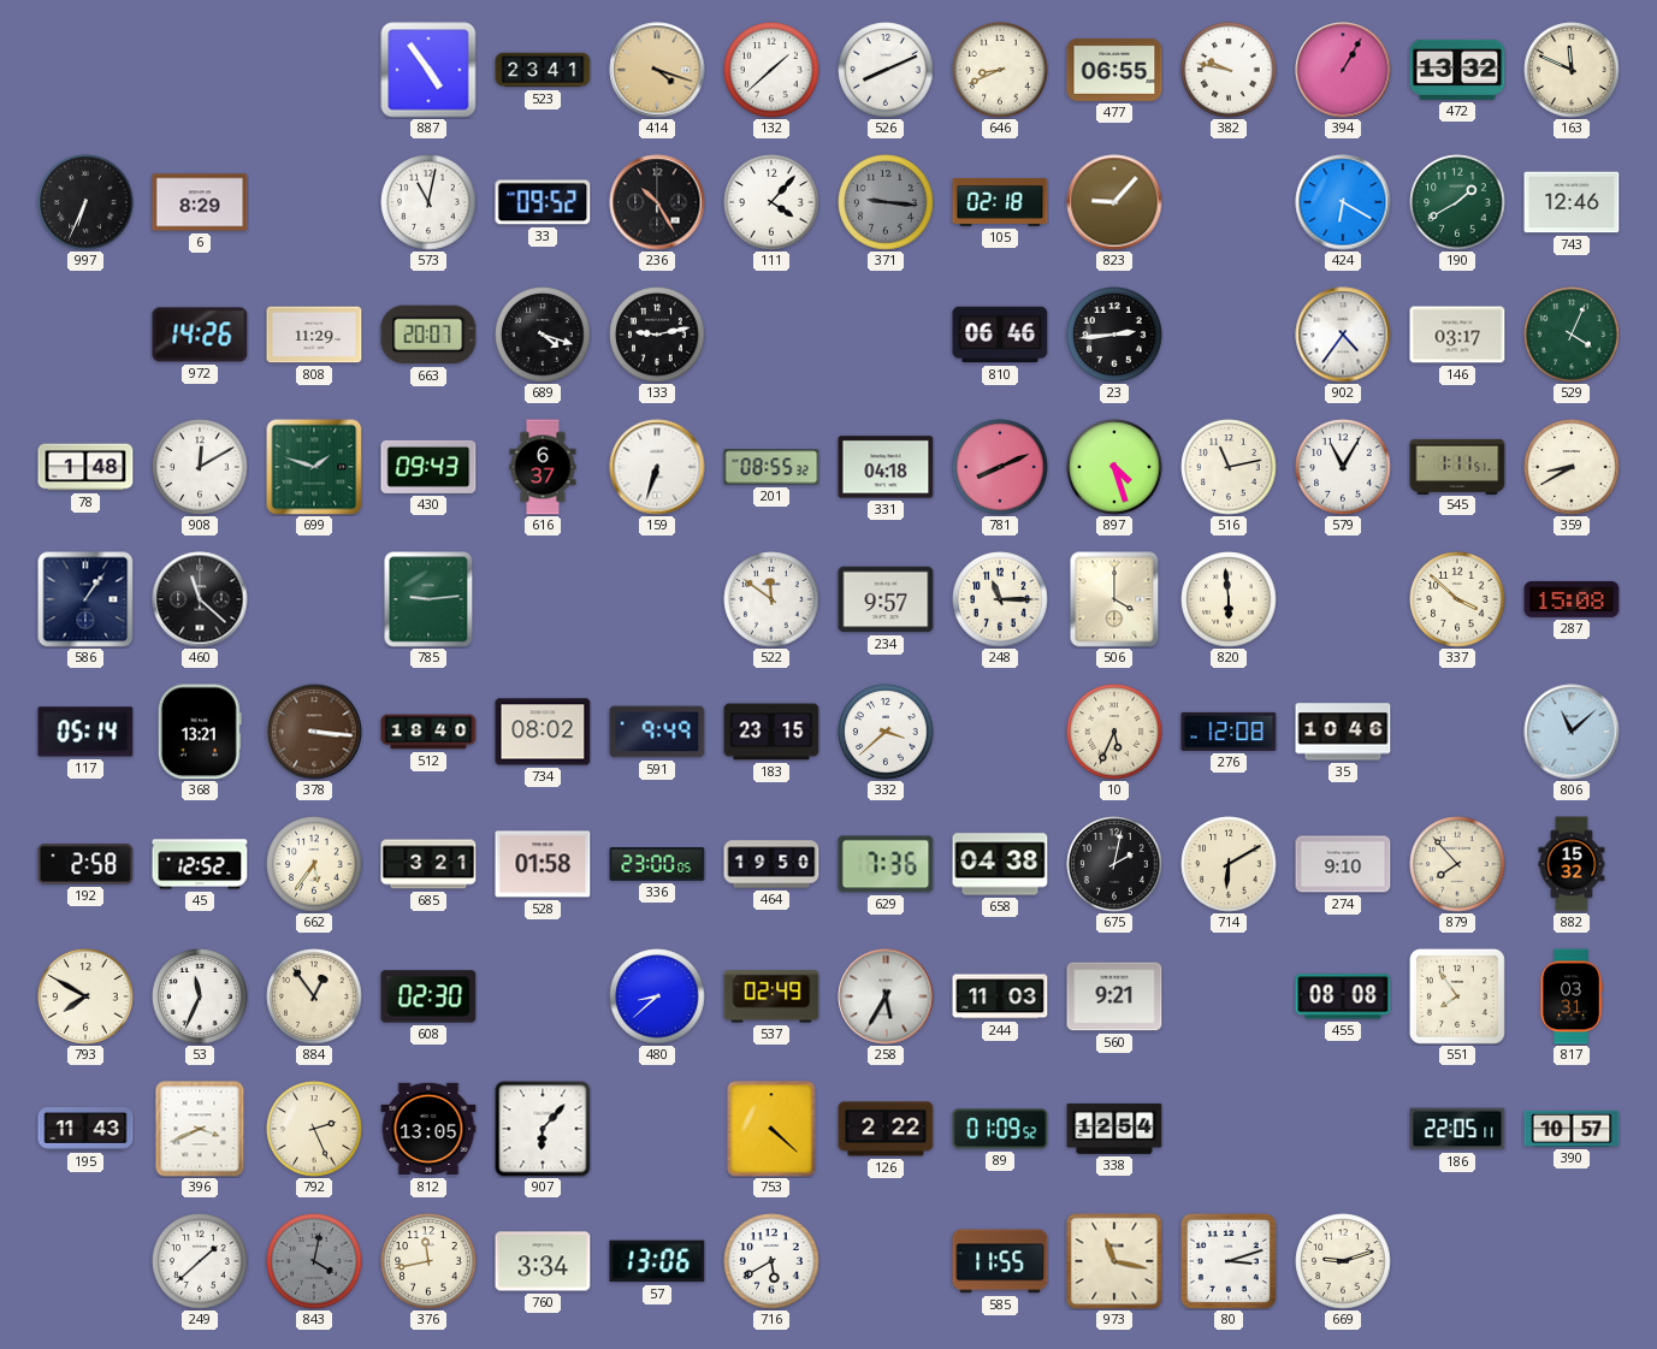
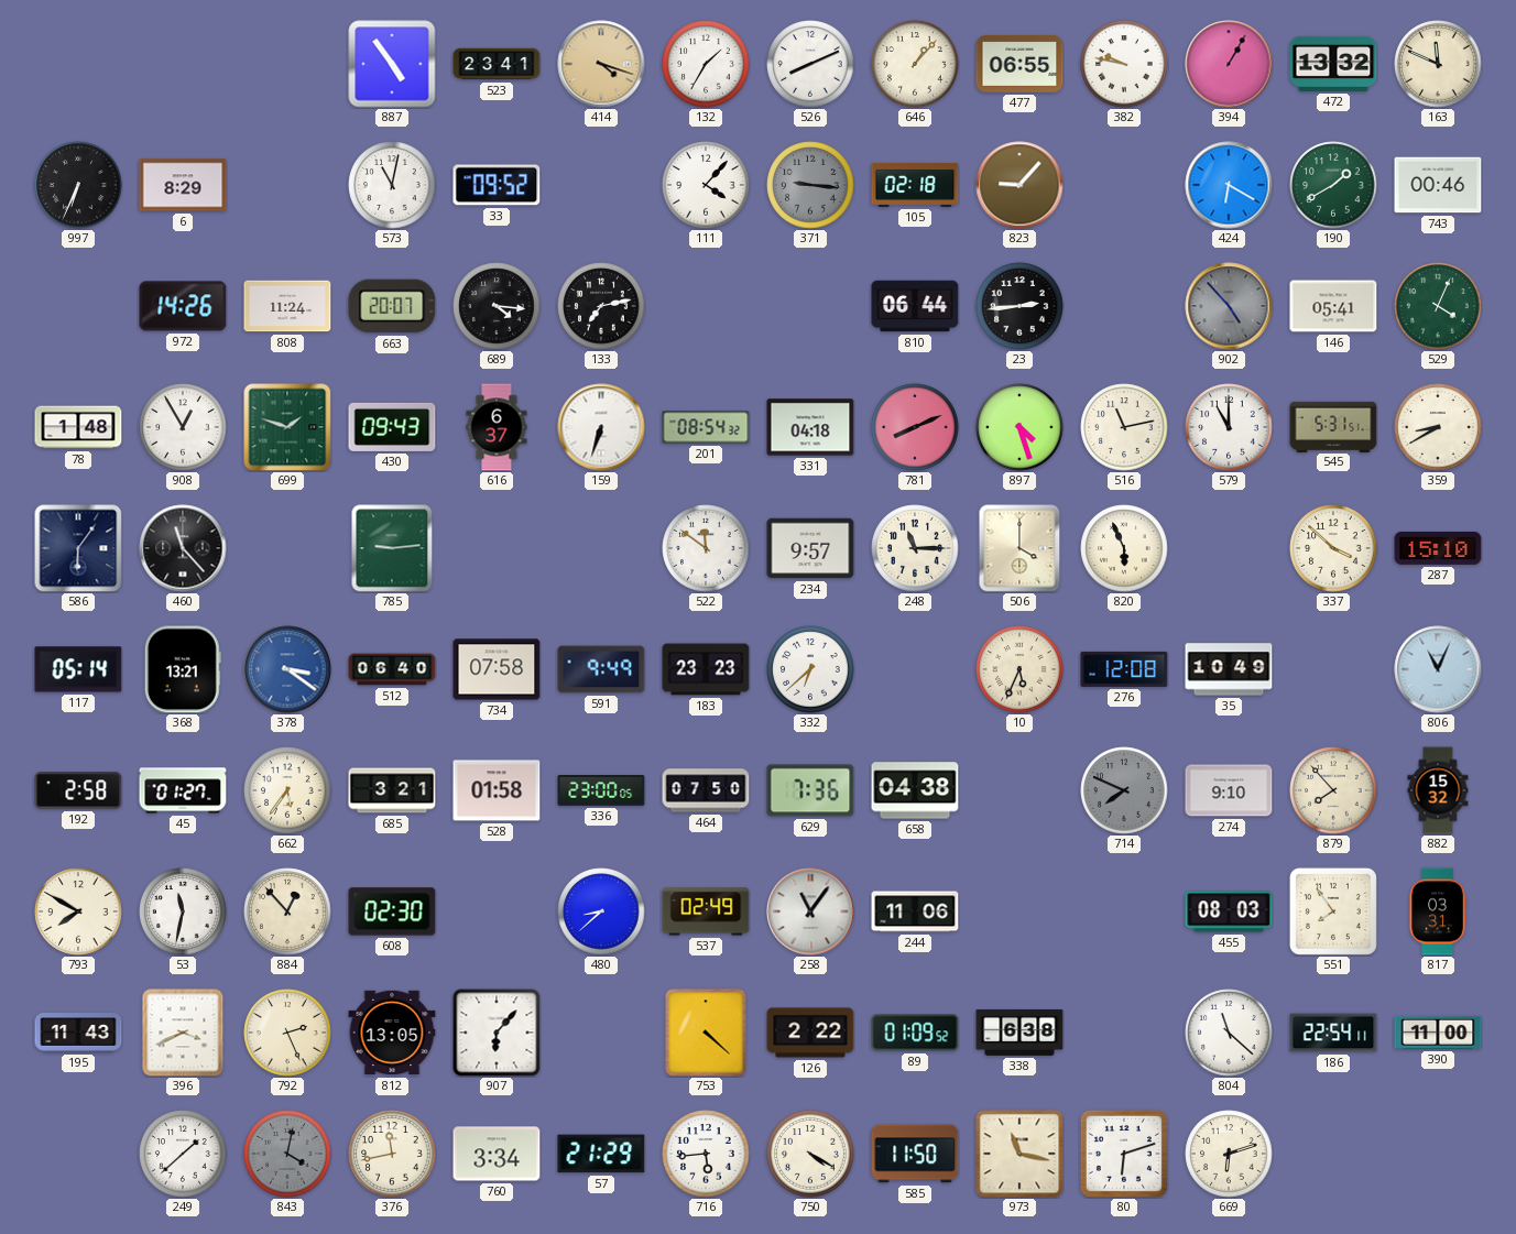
132: 1:38 -> 1:35 (706, 64)
646: 8:41 -> 1:07 (915, 64)
236: 10:25 -> none (657, 202)
743: 12:46 -> 00:46 (1438, 185)
808: 11:29 -> 11:24 (287, 306)
689: 4:18 -> 4:16 (497, 306)
133: 9:13 -> 7:13 (601, 306)
810: 06:46 -> 06:44 (915, 306)
902: 4:36 -> 4:53 (1229, 306)
902 dial: white -> grey (1229, 306)
146: 03:17 -> 05:41 (1333, 306)
908: 12:10 -> 12:55 (183, 427)
201: 08:55 -> 08:54 (706, 427)
579: 11:05 -> 11:00 (1229, 427)
545: 1:11 -> 5:31 (1333, 426)
586: 1:06 -> 6:06 (78, 548)
460: 11:22 -> 11:23 (183, 548)
820: 5:59 -> 5:56 (1124, 548)
287: 15:08 -> 15:10 (1438, 548)
378: 3:16 -> 3:21 (287, 669)
378 dial: brown -> blue (287, 669)
512: 18:40 -> 06:40 (392, 669)
734: 08:02 -> 07:58 (497, 669)
183: 23:15 -> 23:23 (706, 669)
332: 3:38 -> 6:38 (810, 669)
35: 10:46 -> 10:49 (1229, 669)
806: 11:08 -> 11:04 (1438, 669)
45: 12:52 -> 01:27 (183, 790)
464: 19:50 -> 07:50 (706, 790)
675: 2:02 -> none (1114, 864)
714: 6:10 -> 7:49 (1124, 790)
714 dial: cream -> grey (1124, 790)
53: 11:34 -> 11:32 (183, 911)
884: 12:54 -> 12:53 (287, 911)
258: 5:35 -> 11:06 (810, 911)
244: 11:03 -> 11:06 (915, 911)
560: 9:21 -> none (1114, 996)
455: 08:08 -> 08:03 (1229, 911)
338: 12:54 -> 6:38 (1019, 1033)
804: none -> 11:22 (1229, 1033)
186: 22:05 -> 22:54 (1333, 1033)
390: 10:57 -> 11:00 (1438, 1033)
57: 13:06 -> 21:29 (601, 1154)
716: 5:40 -> 5:44 (706, 1154)
750: none -> 4:20 (810, 1154)
585: 11:55 -> 11:50 (915, 1154)
80: 3:12 -> 6:12 (1124, 1154)
669: 9:12 -> 6:12 (1229, 1154)
